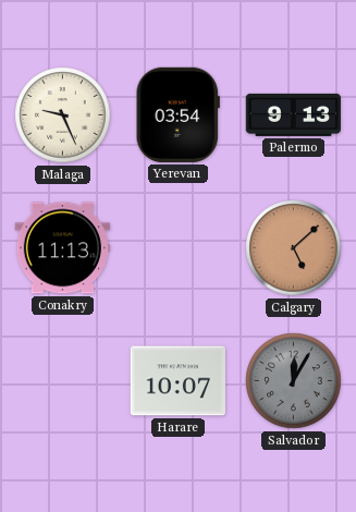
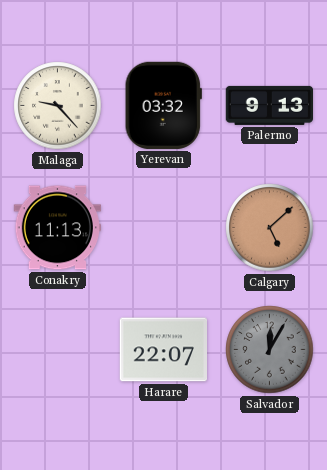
Malaga: 9:26 -> 9:23 (58, 106)
Yerevan: 03:54 -> 03:32 (163, 105)
Harare: 10:07 -> 22:07 (163, 350)
